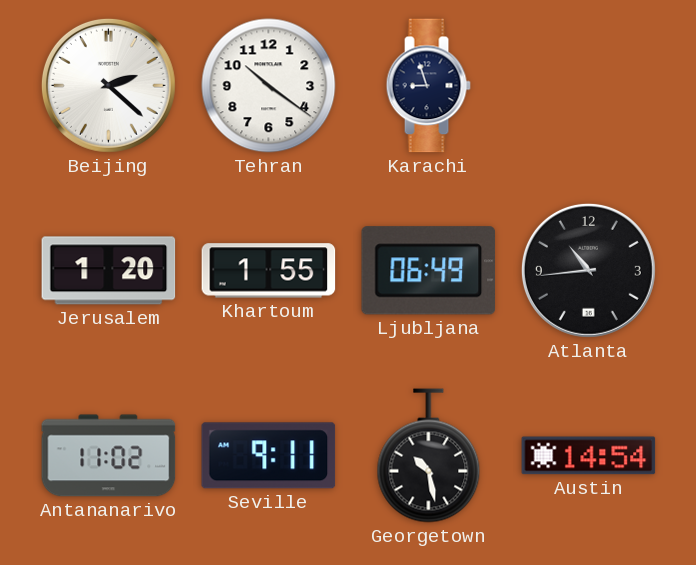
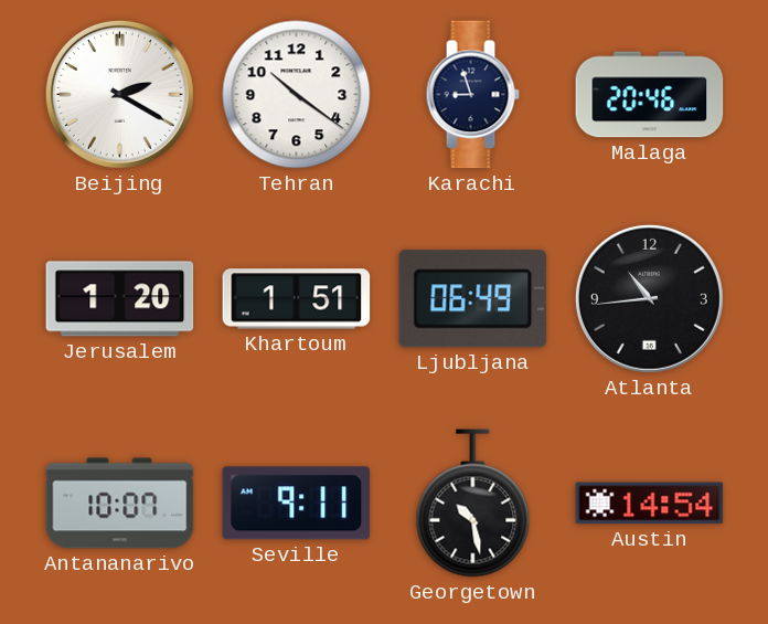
Beijing: 2:22 -> 2:20 (119, 94)
Malaga: none -> 20:46 (650, 95)
Khartoum: 1:55 -> 1:51 (297, 299)
Antananarivo: 11:02 -> 10:07 (120, 504)
